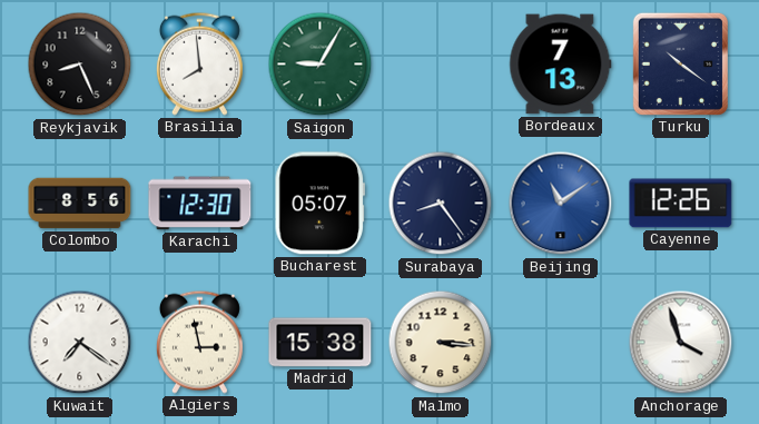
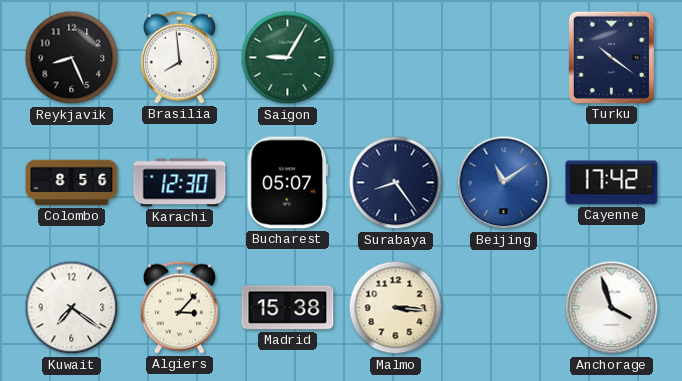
Bordeaux: 7:13 -> none (561, 65)
Cayenne: 12:26 -> 17:42 (612, 183)
Algiers: 2:58 -> 3:07 (179, 307)
